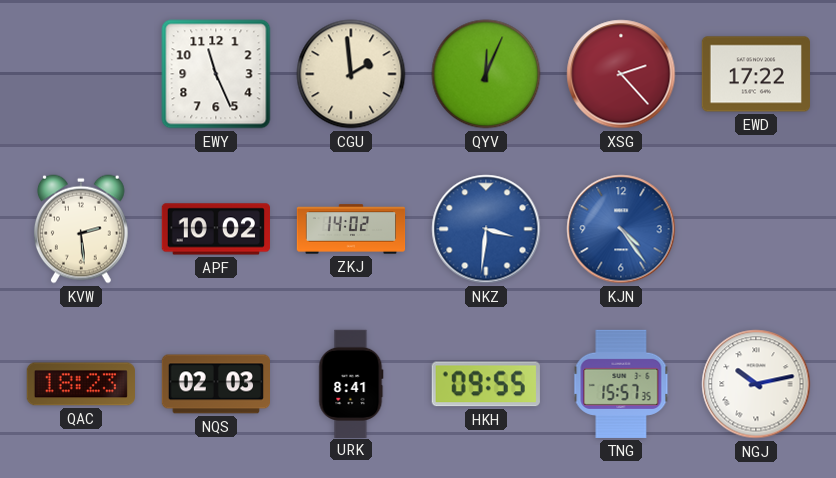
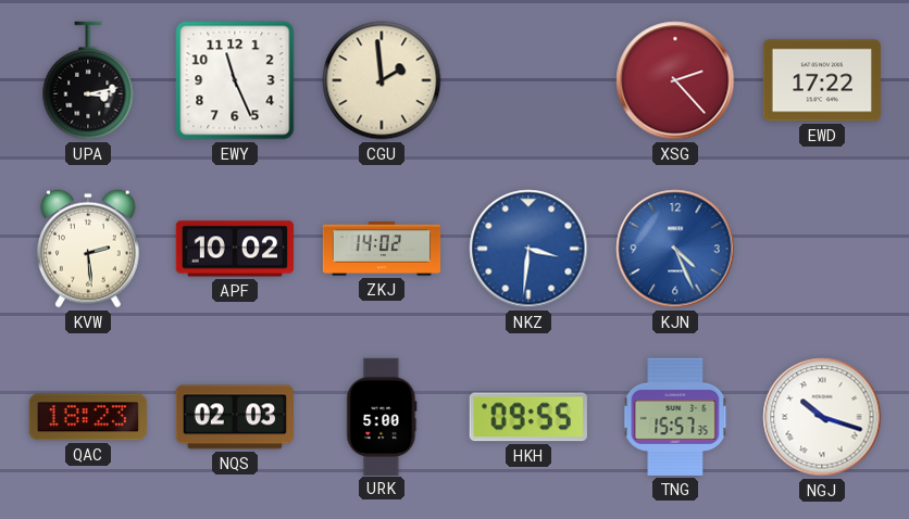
UPA: none -> 3:13 (88, 80)
QYV: 12:04 -> none (486, 74)
KJN: 4:24 -> 4:26 (675, 249)
URK: 8:41 -> 5:00 (382, 416)
NGJ: 10:13 -> 10:18 (822, 417)
